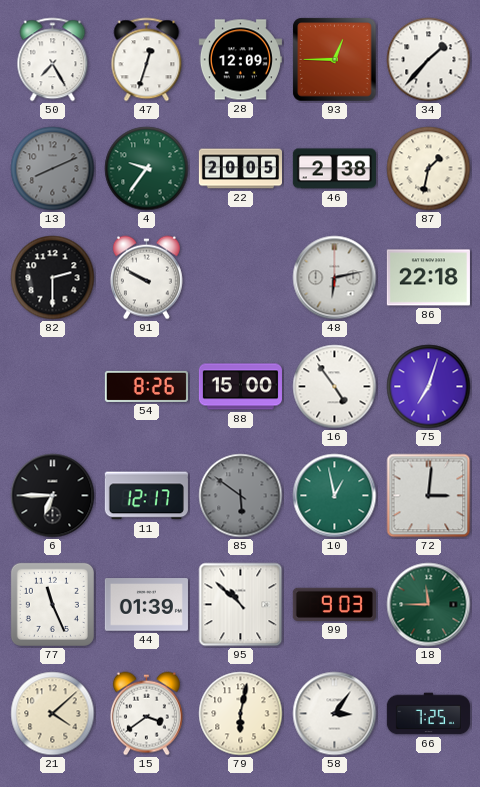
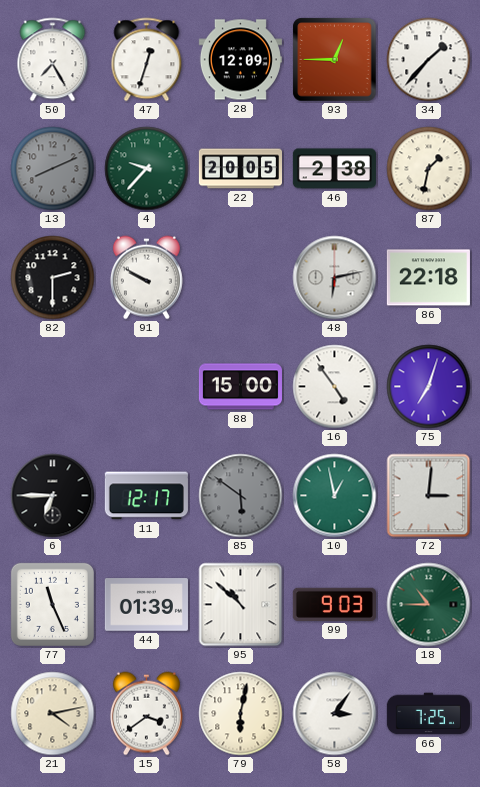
4: 9:36 -> 9:37 (147, 169)
54: 8:26 -> none (146, 386)
18: 11:45 -> 10:45 (429, 605)
21: 4:08 -> 4:13 (53, 714)
